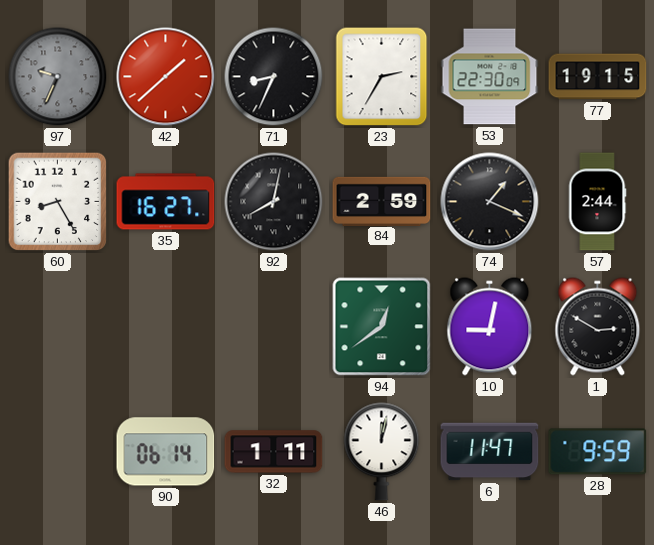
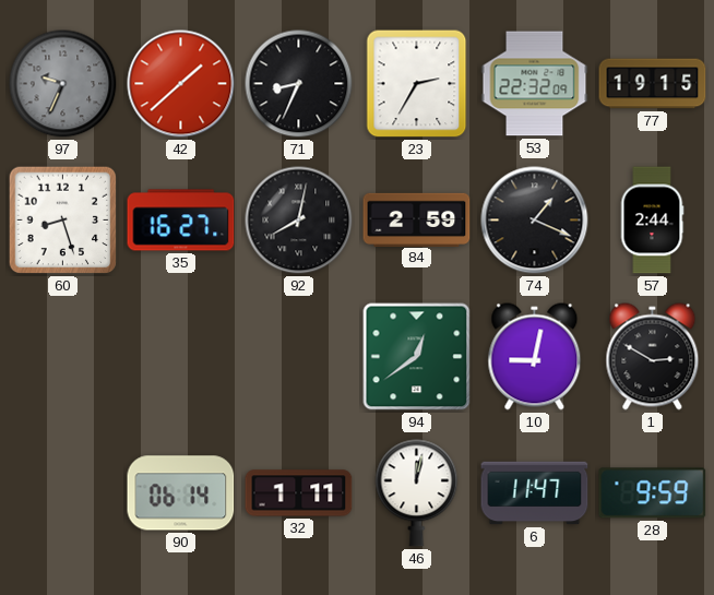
53: 22:30 -> 22:32 (535, 84)
60: 8:25 -> 8:27 (63, 221)
